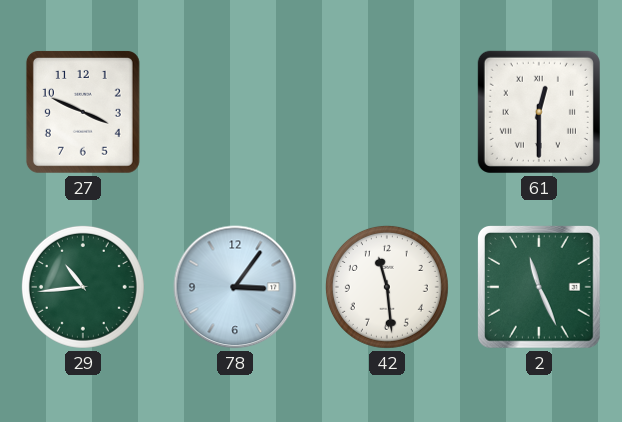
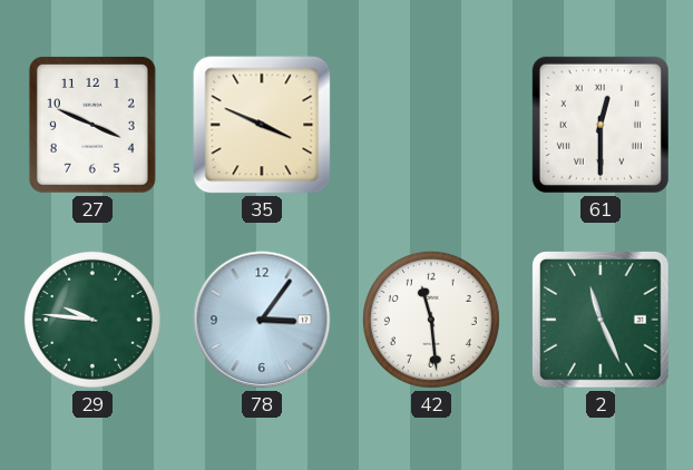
35: none -> 3:49 (262, 125)
29: 10:44 -> 9:46 (92, 320)
